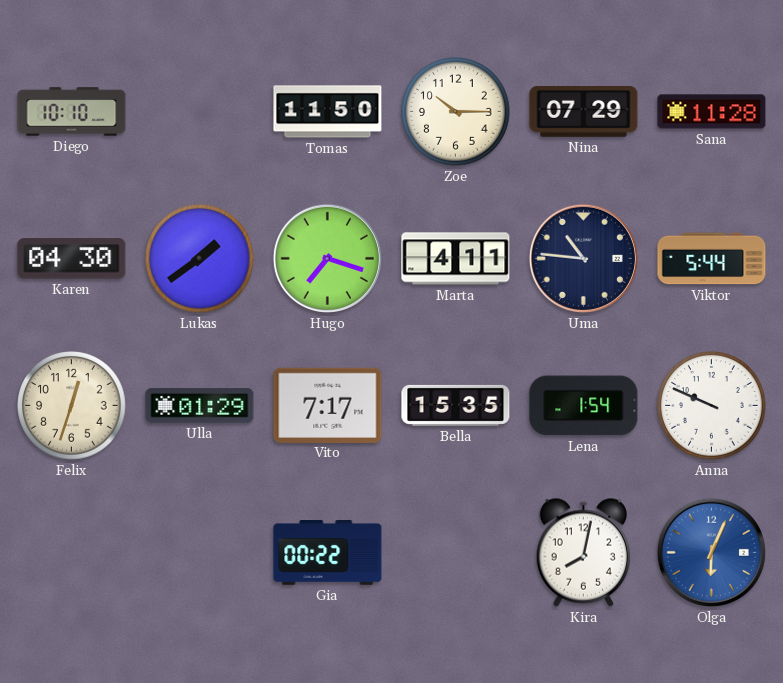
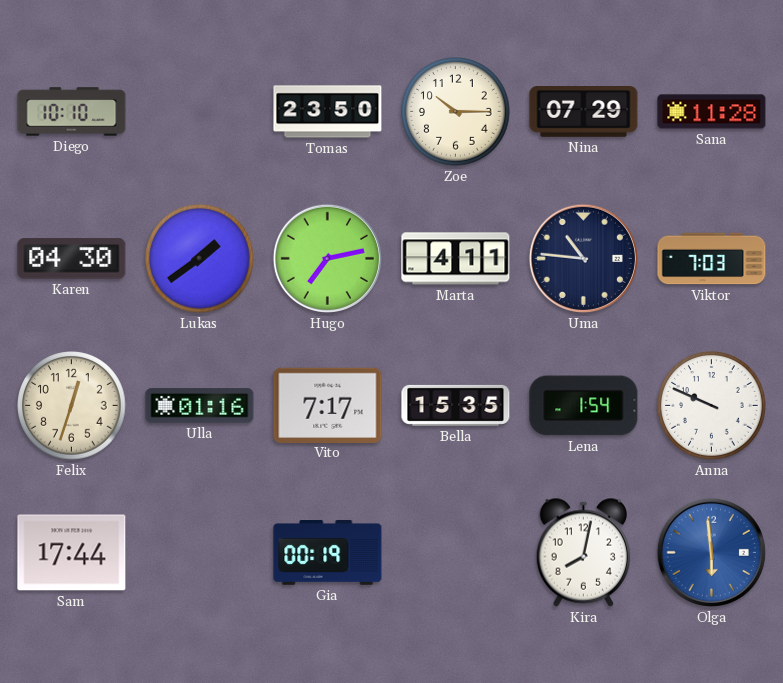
Tomas: 11:50 -> 23:50 (328, 112)
Hugo: 7:18 -> 7:13 (327, 258)
Viktor: 5:44 -> 7:03 (712, 259)
Ulla: 01:29 -> 01:16 (200, 406)
Sam: none -> 17:44 (72, 553)
Gia: 00:22 -> 00:19 (328, 553)
Olga: 6:04 -> 5:59 (711, 552)
